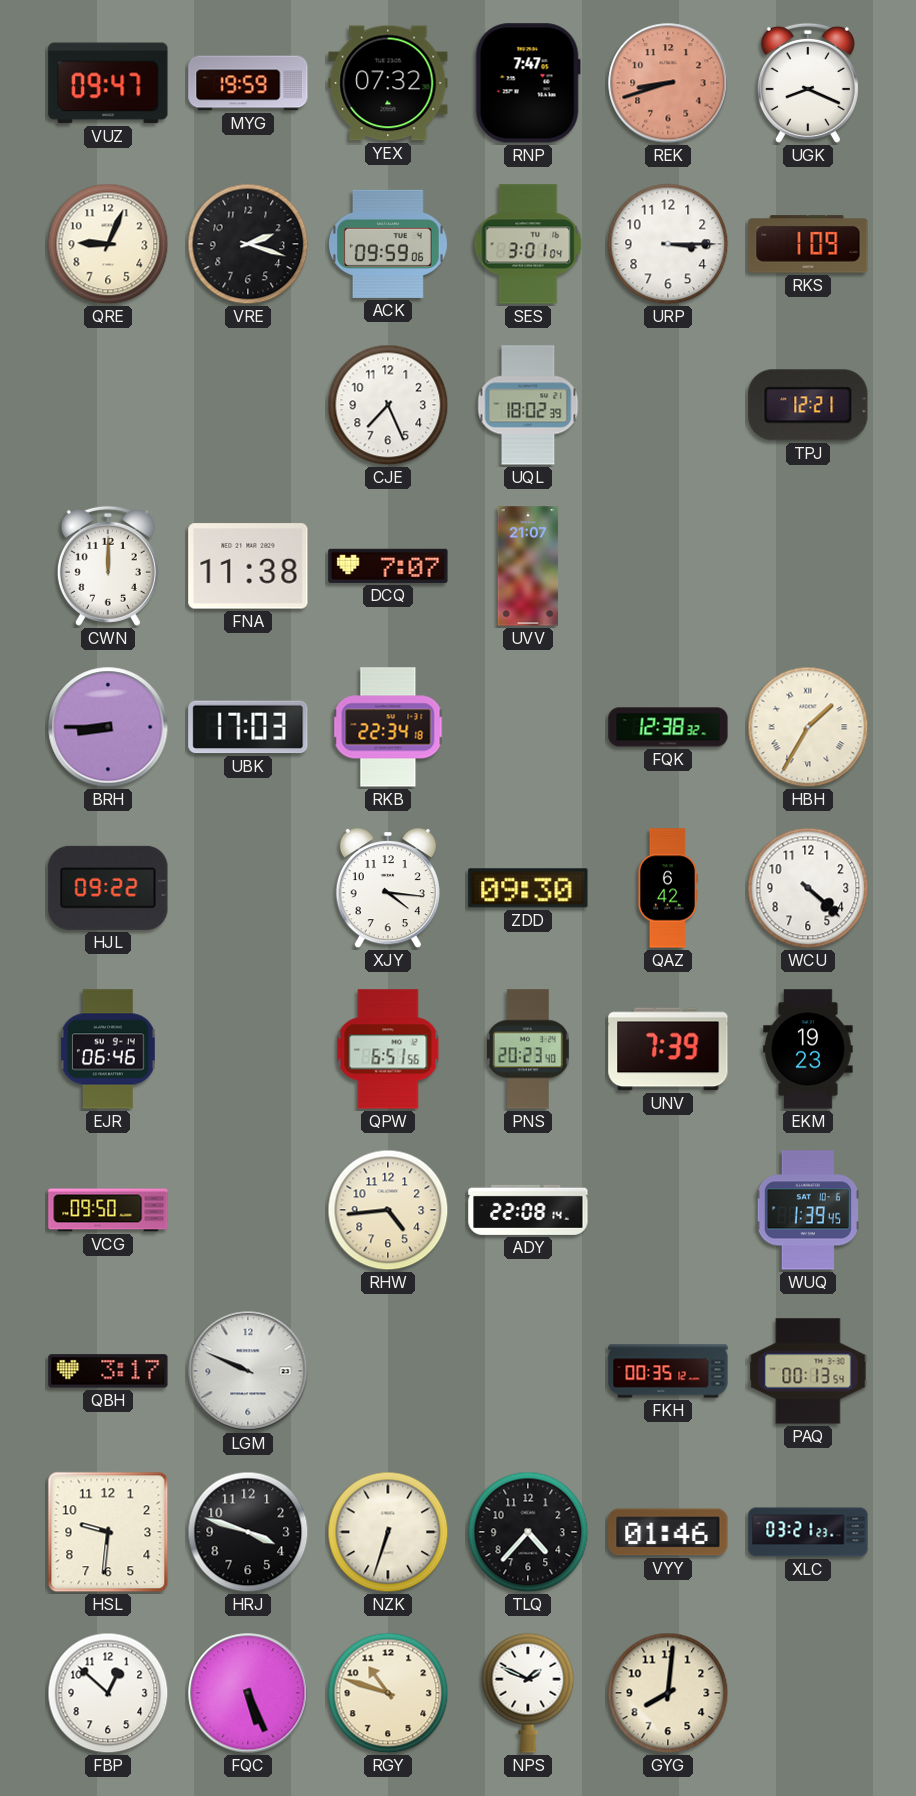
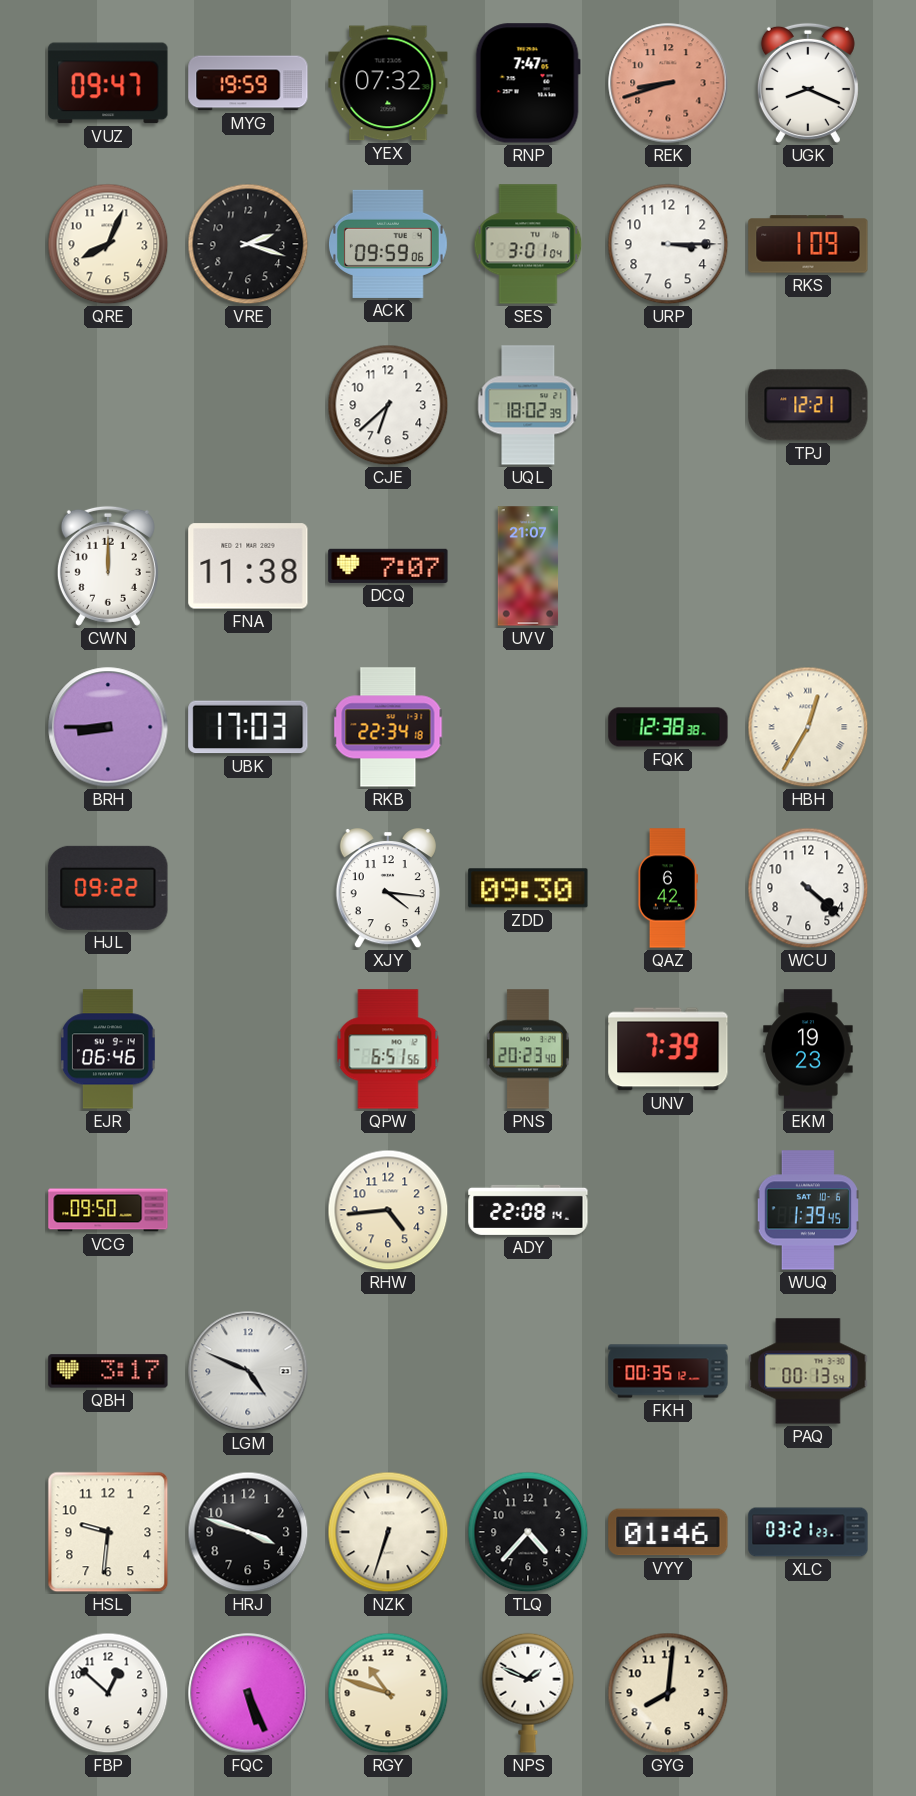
QRE: 9:04 -> 8:04 (108, 244)
CJE: 7:26 -> 6:38 (388, 405)
FQK: 12:38:32 -> 12:38:38 (668, 727)
HBH: 1:35 -> 12:35 (808, 727)
LGM: 9:49 -> 4:49 (248, 1371)
